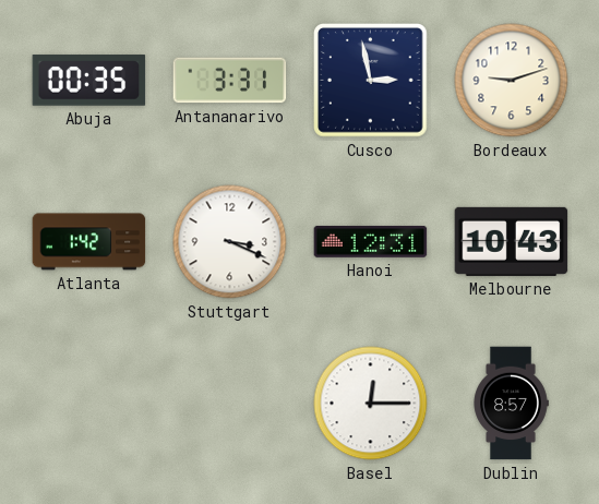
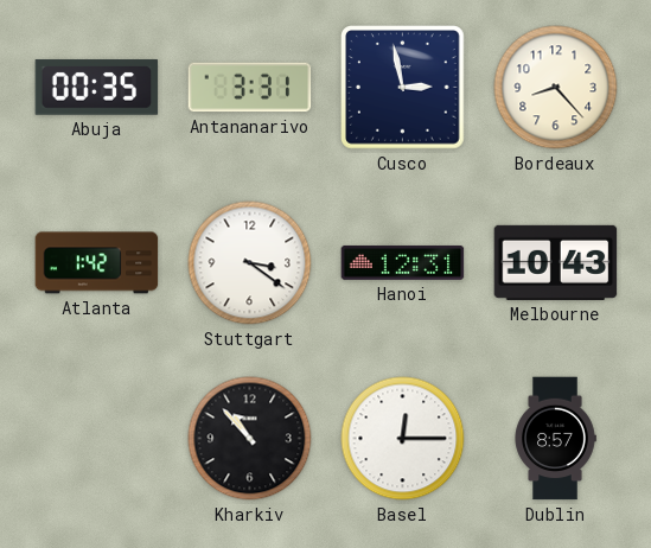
Bordeaux: 9:12 -> 8:23 (556, 88)
Stuttgart: 3:19 -> 3:21 (250, 263)
Kharkiv: none -> 10:53 (250, 439)
